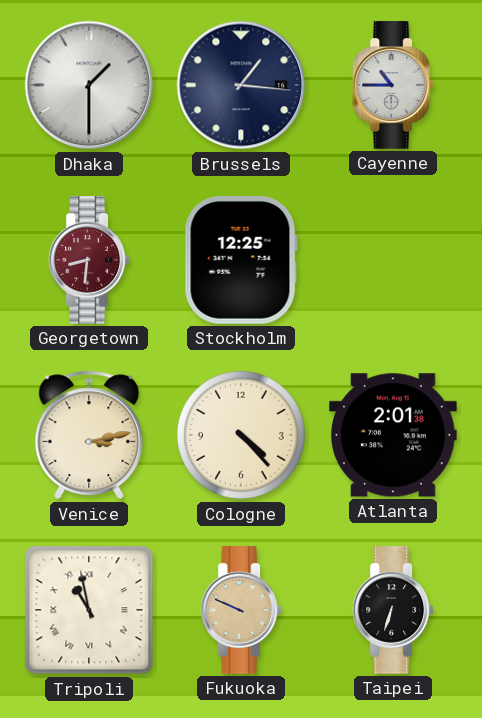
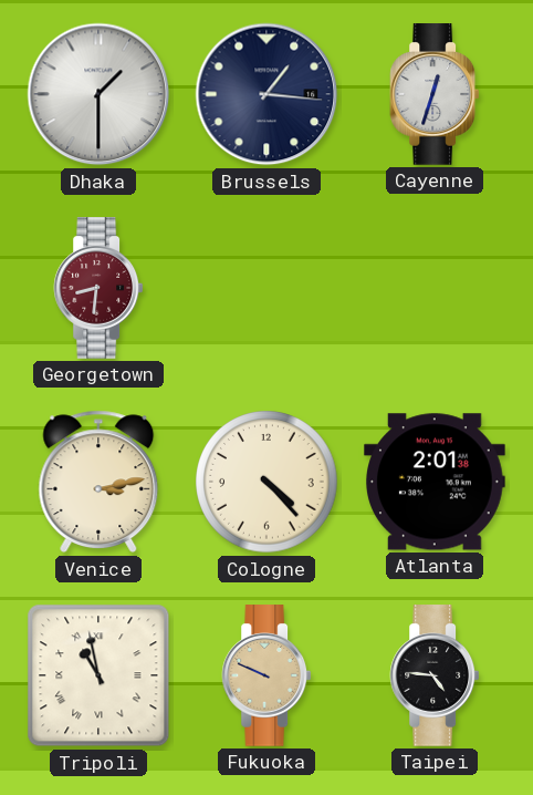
Cayenne: 10:45 -> 12:33 (435, 94)
Stockholm: 12:25 -> none (241, 260)
Taipei: 6:33 -> 4:46 (435, 675)
